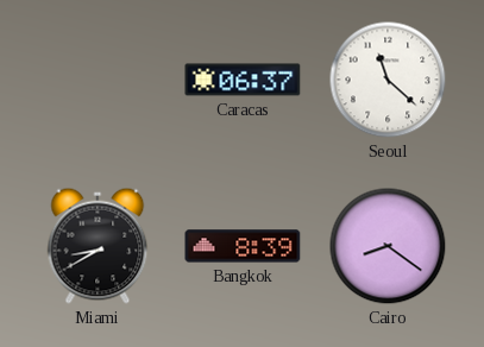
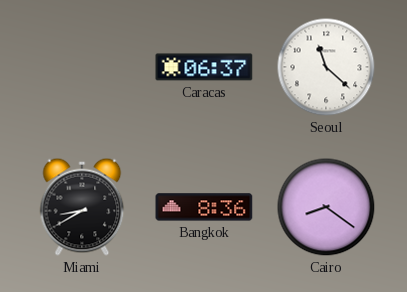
Bangkok: 8:39 -> 8:36 (204, 207)
